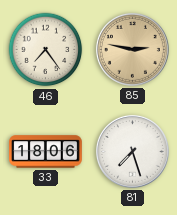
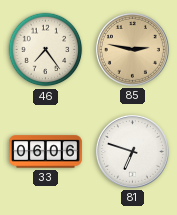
33: 18:06 -> 06:06 (46, 152)
81: 7:27 -> 6:48 (132, 151)
